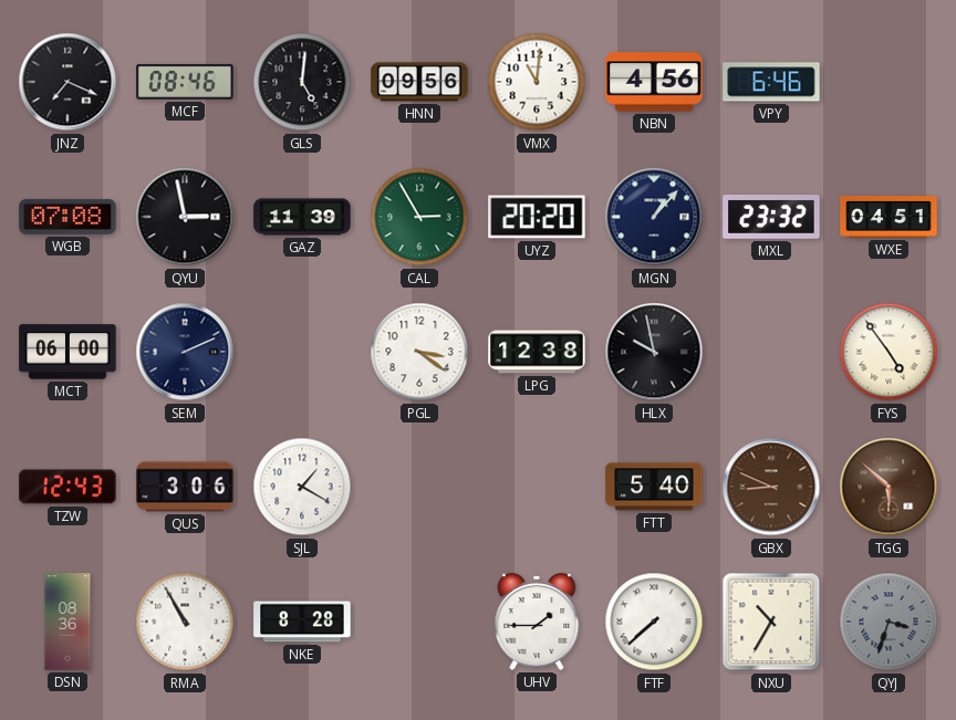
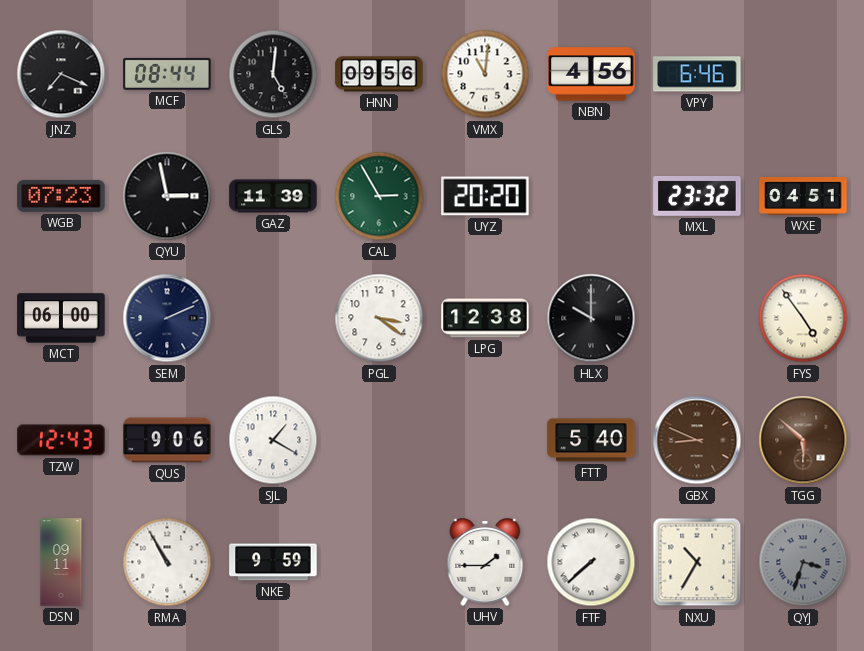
MCF: 08:46 -> 08:44 (167, 74)
WGB: 07:08 -> 07:23 (61, 196)
MGN: 1:07 -> none (654, 217)
HLX: 9:58 -> 10:00 (591, 318)
QUS: 3:06 -> 9:06 (167, 440)
DSN: 08:36 -> 09:11 (61, 562)
NKE: 8:28 -> 9:59 (273, 562)
